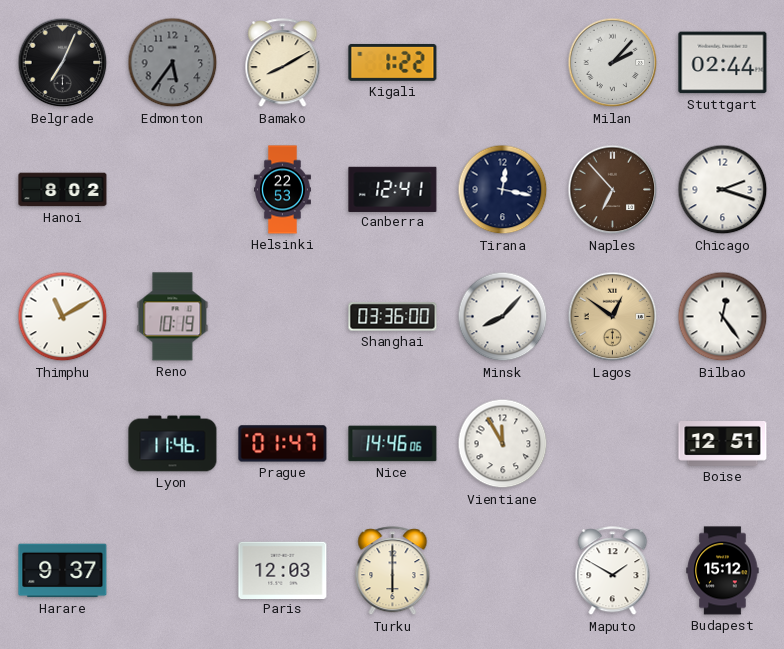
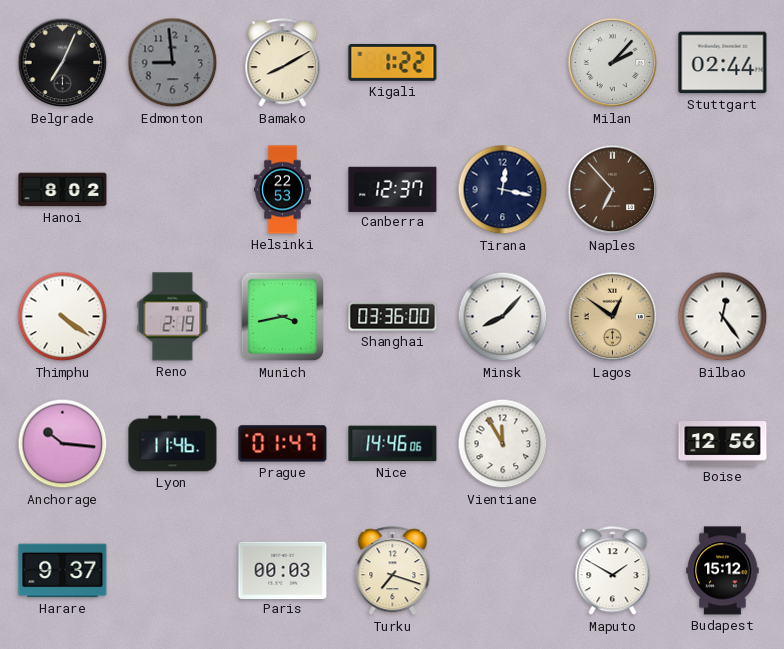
Edmonton: 5:36 -> 8:59 (173, 63)
Canberra: 12:41 -> 12:37 (393, 189)
Chicago: 2:18 -> none (723, 190)
Thimphu: 11:10 -> 4:21 (63, 317)
Reno: 10:19 -> 2:19 (173, 317)
Munich: none -> 3:43 (283, 317)
Anchorage: none -> 10:16 (63, 444)
Boise: 12:51 -> 12:56 (723, 444)
Paris: 12:03 -> 00:03 (283, 570)
Turku: 6:00 -> 7:18 (393, 571)
